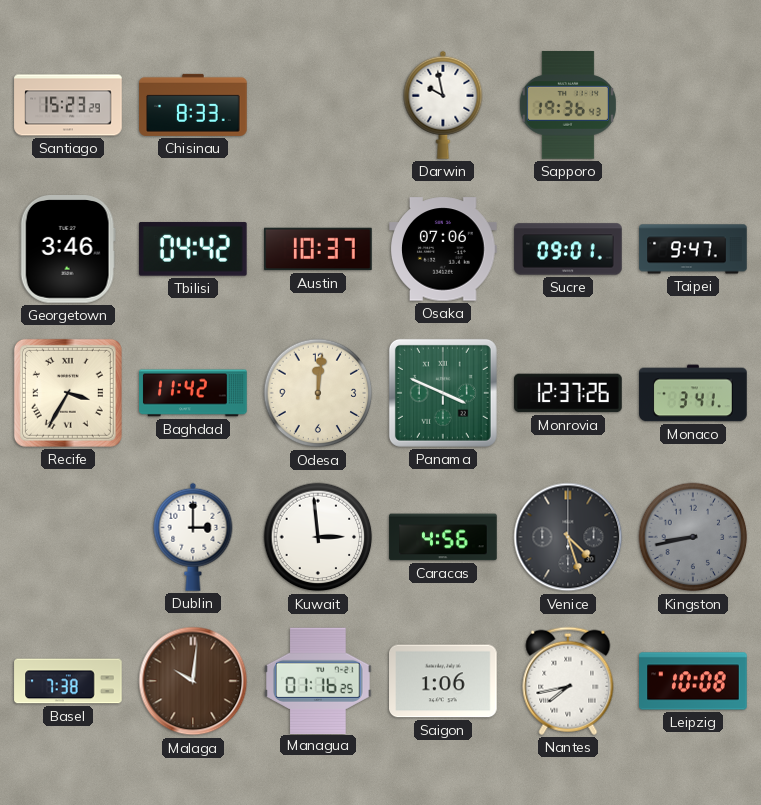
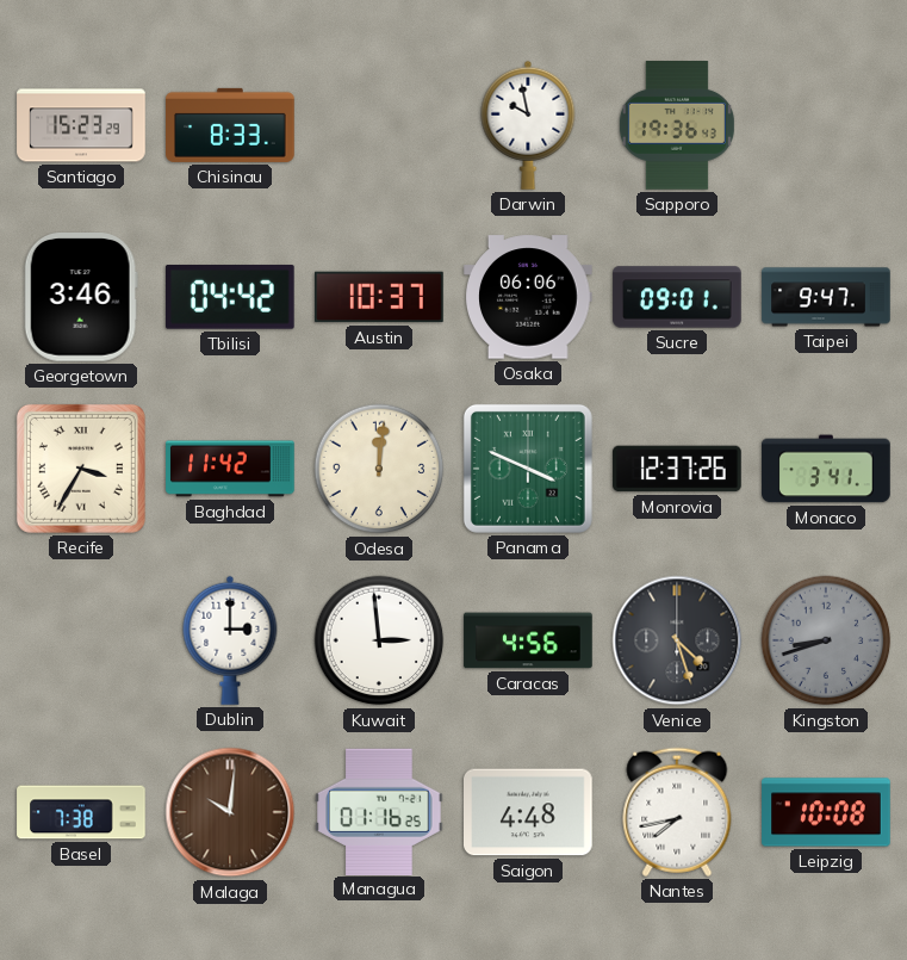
Osaka: 07:06 -> 06:06 (528, 297)
Kingston: 8:43 -> 8:42 (826, 640)
Saigon: 1:06 -> 4:48 (528, 812)
